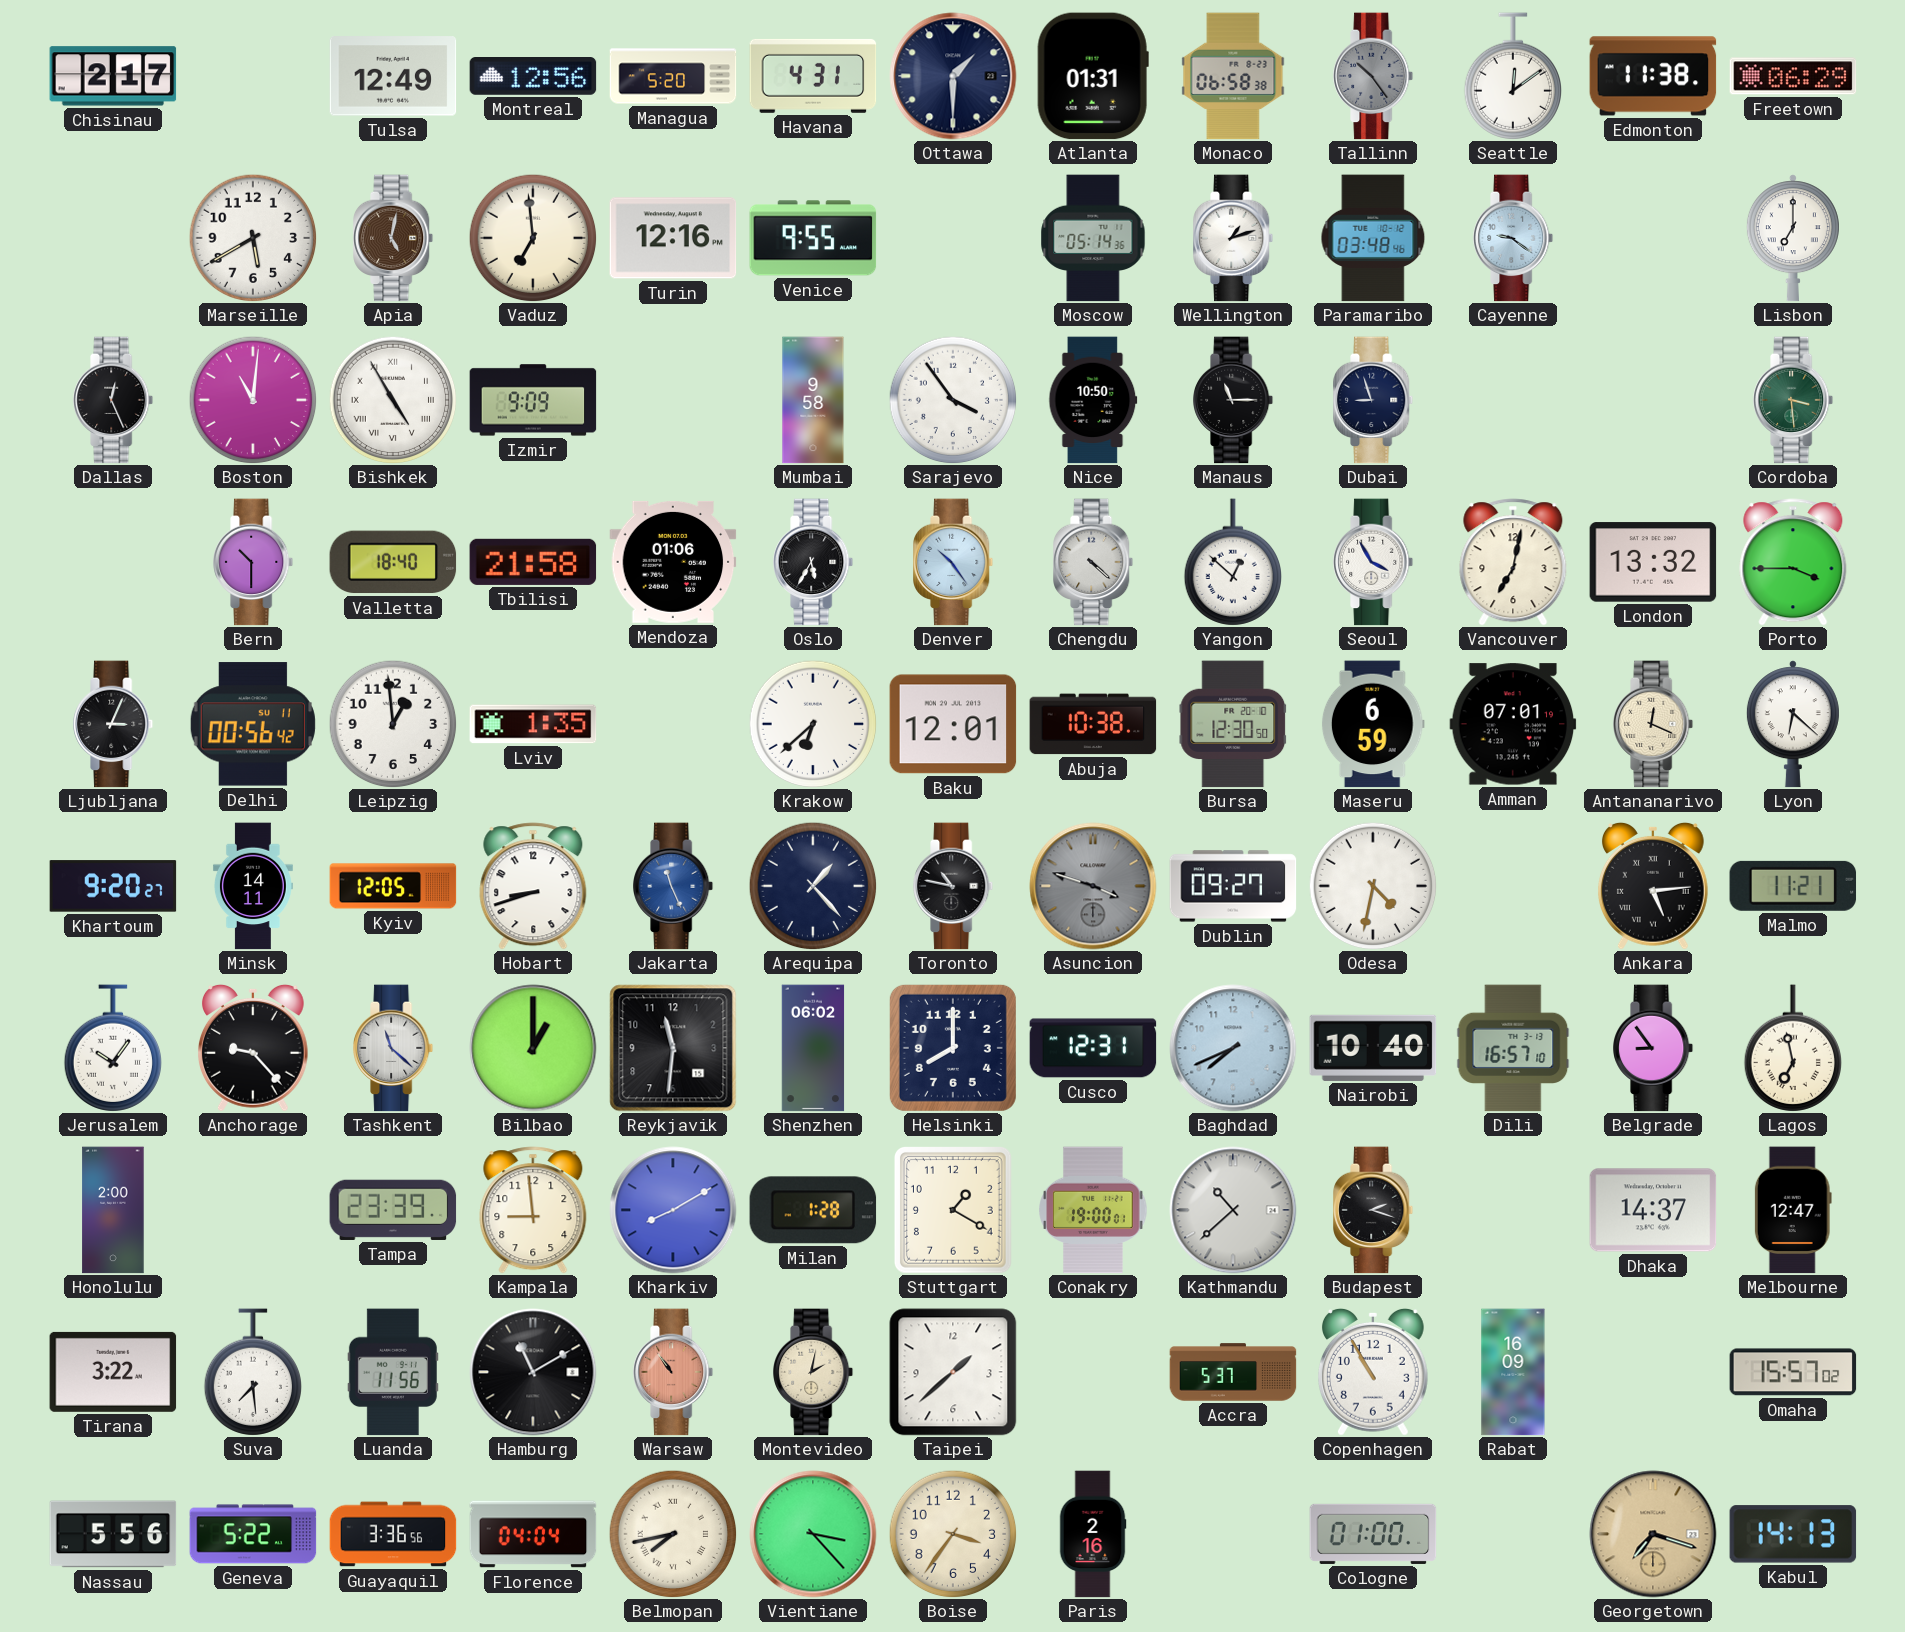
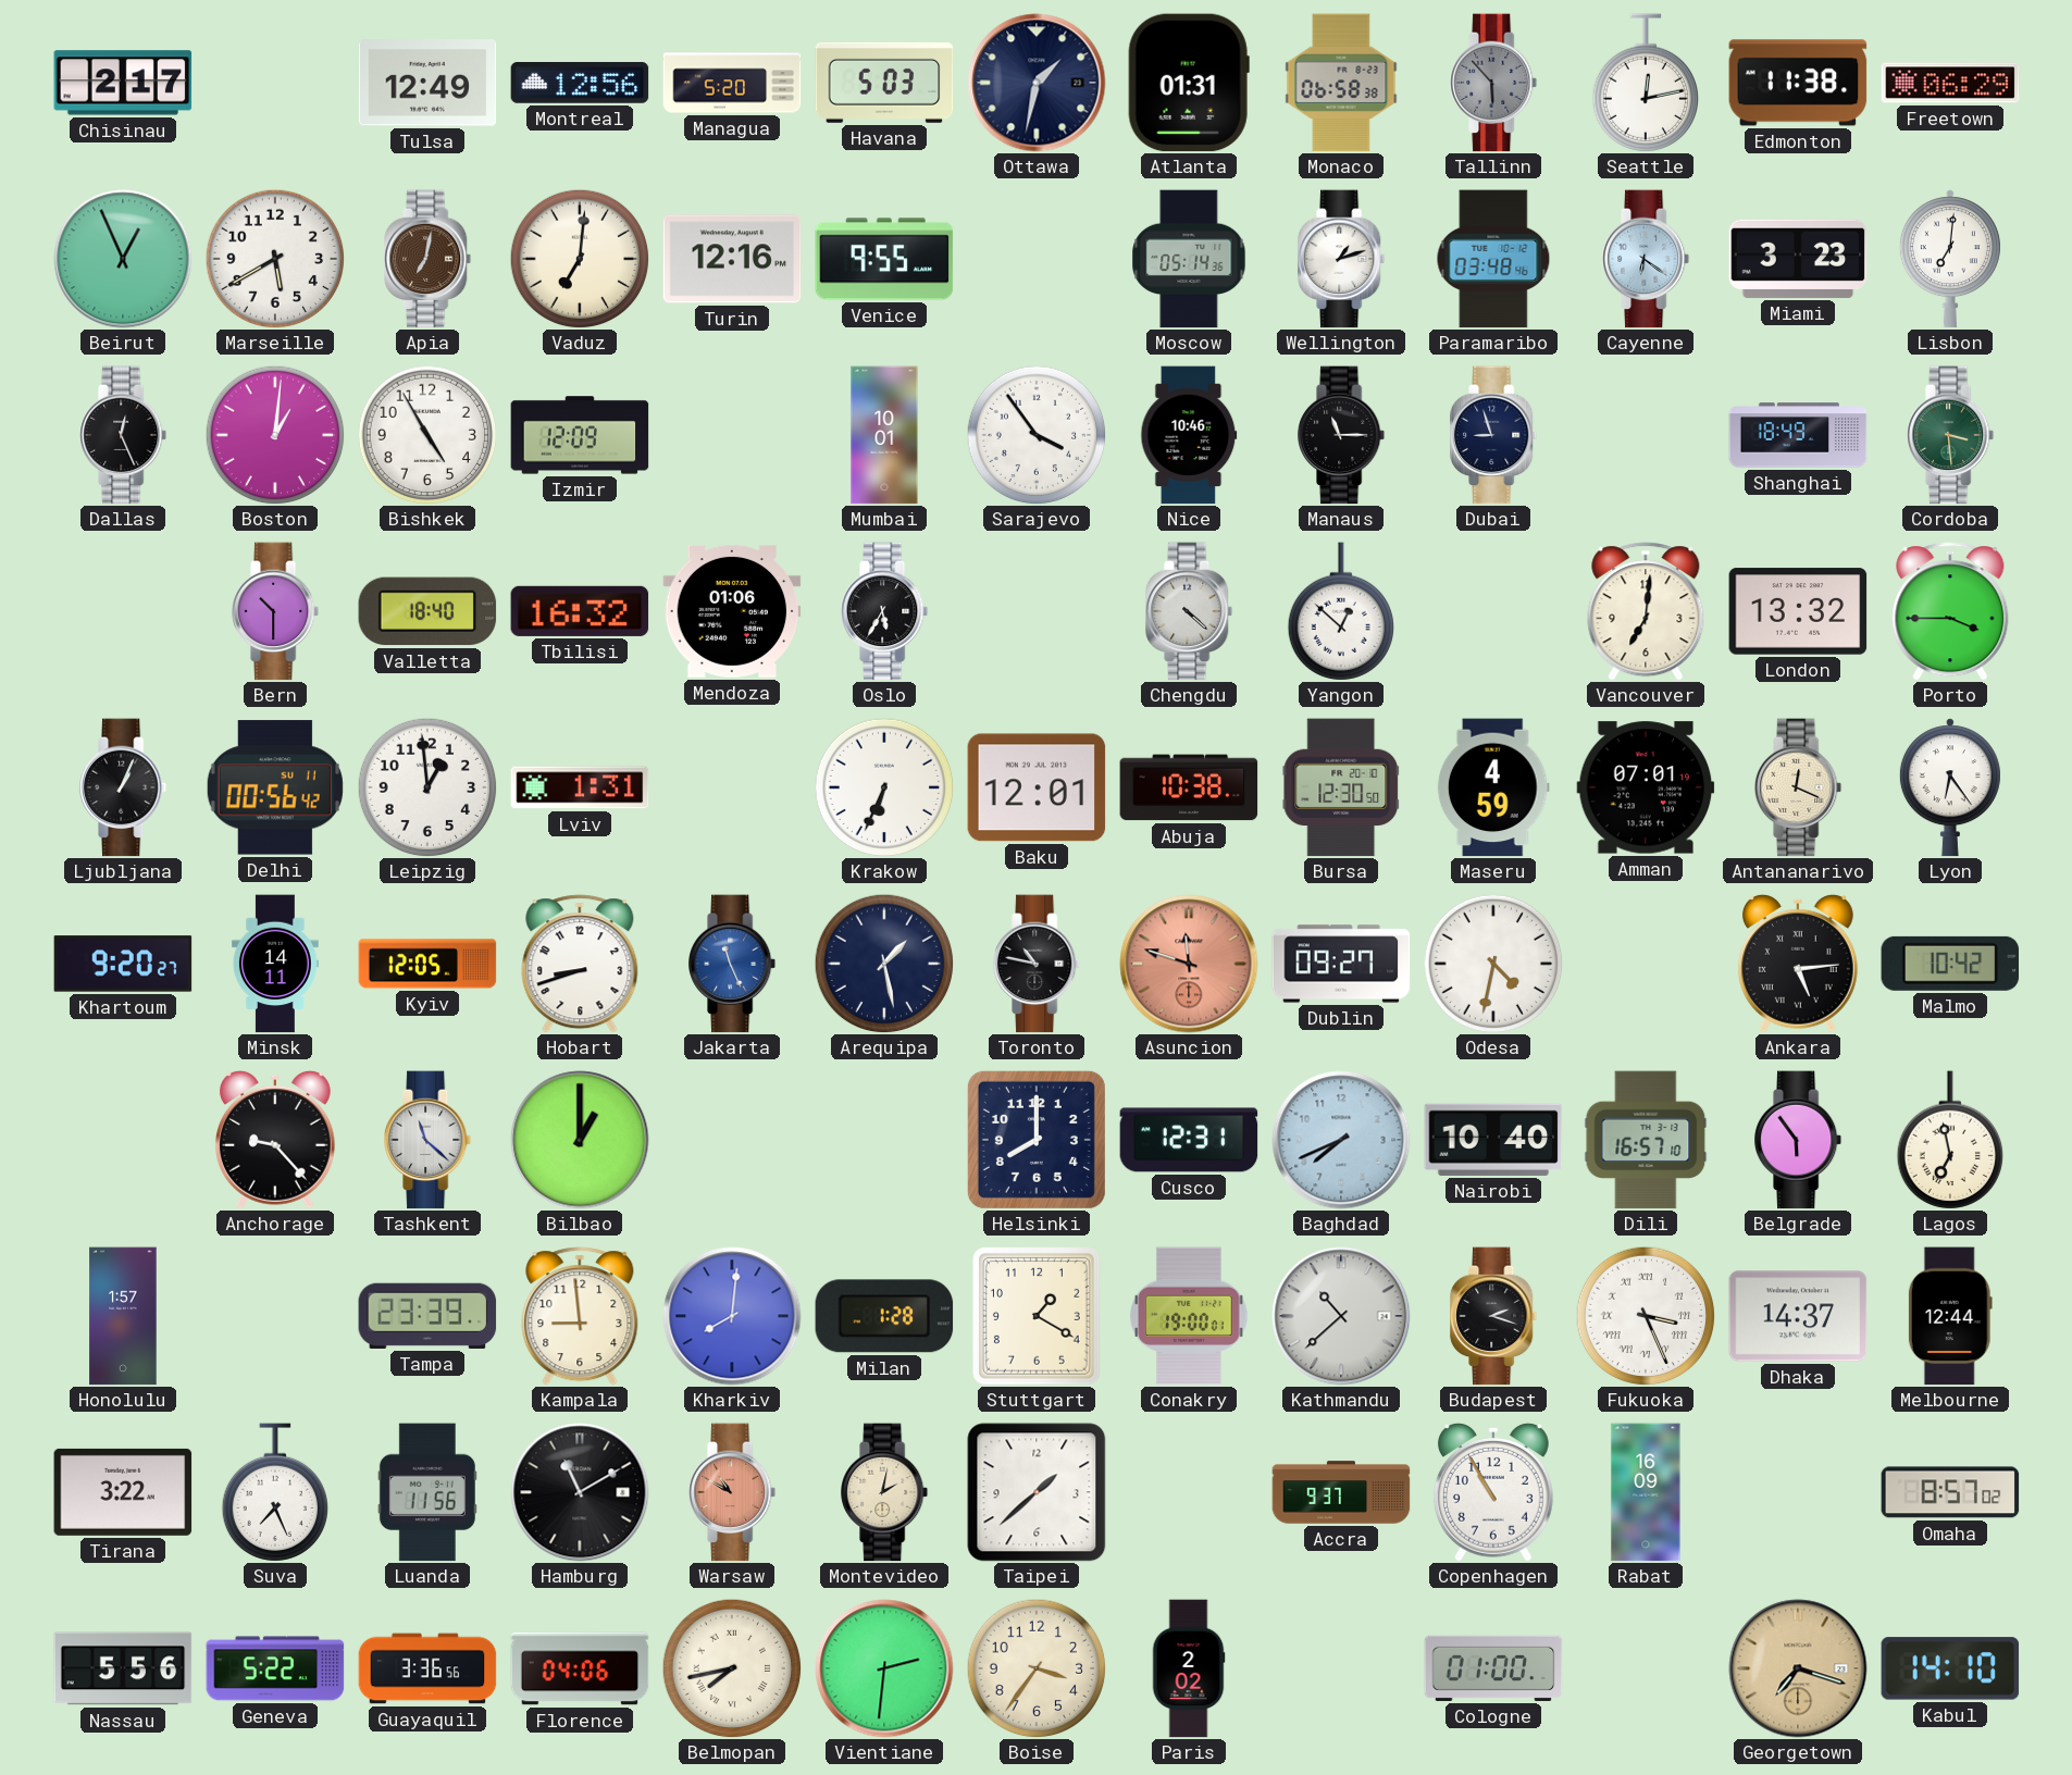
Havana: 4:31 -> 5:03 (884, 83)
Ottawa: 1:30 -> 1:32 (1037, 83)
Tallinn: 10:24 -> 5:53 (1494, 83)
Seattle: 12:09 -> 12:13 (1645, 83)
Beirut: none -> 12:56 (123, 259)
Apia: 5:02 -> 7:02 (429, 259)
Vaduz: 6:59 -> 7:01 (580, 259)
Cayenne: 9:21 -> 6:21 (1647, 259)
Miami: none -> 3:23 (1798, 259)
Lisbon: 7:00 -> 7:01 (1950, 259)
Boston: 11:01 -> 1:01 (275, 435)
Bishkek numerals: Roman -> Arabic (427, 435)
Izmir: 9:09 -> 12:09 (580, 435)
Mumbai: 9:58 -> 10:01 (884, 435)
Nice: 10:50 -> 10:46 (1189, 435)
Shanghai: none -> 18:49 (1798, 435)
Tbilisi: 21:58 -> 16:32 (580, 611)
Denver: 10:24 -> none (954, 562)
Seoul: 3:55 -> none (1374, 562)
Vancouver: 7:02 -> 7:01 (1646, 611)
Ljubljana: 3:04 -> 1:04 (124, 787)
Lviv: 1:35 -> 1:31 (580, 787)
Krakow: 6:38 -> 6:34 (884, 787)
Maseru: 6:59 -> 4:59 (1493, 787)
Lyon: 6:22 -> 6:24 (1950, 787)
Arequipa: 1:23 -> 1:28 (884, 964)
Asuncion: 3:48 -> 11:48 (1189, 964)
Asuncion dial: grey -> salmon (1189, 964)
Malmo: 11:21 -> 10:42 (1950, 964)
Jerusalem: 10:06 -> none (112, 1048)
Reykjavik: 11:31 -> none (673, 1048)
Shenzhen: 06:02 -> none (813, 1048)
Belgrade: 8:54 -> 5:54 (1799, 1140)
Honolulu: 2:00 -> 1:57 (123, 1316)
Kharkiv: 8:10 -> 8:01 (732, 1316)
Fukuoka: none -> 3:26 (1646, 1316)
Melbourne: 12:47 -> 12:44 (1950, 1316)
Suva: 7:29 -> 7:26 (274, 1492)
Warsaw: 10:54 -> 10:50 (733, 1492)
Accra: 5:37 -> 9:37 (1341, 1492)
Omaha: 15:57 -> 8:57 (1950, 1492)
Florence: 04:04 -> 04:06 (580, 1668)
Vientiane: 3:23 -> 2:31 (884, 1668)
Paris: 2:16 -> 2:02 (1189, 1668)
Kabul: 14:13 -> 14:10 (1950, 1668)
